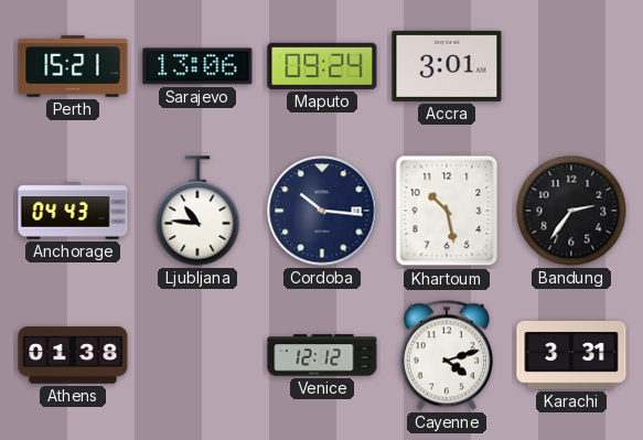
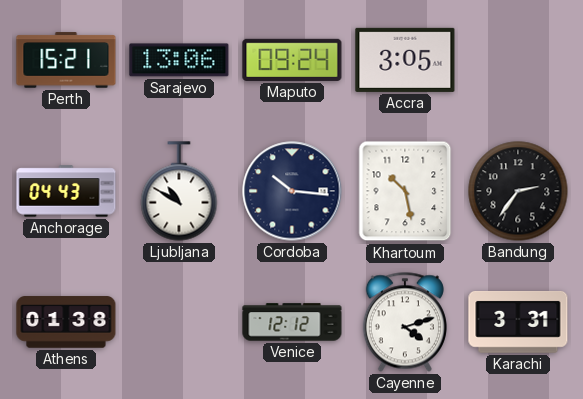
Accra: 3:01 -> 3:05 (405, 60)
Ljubljana: 10:46 -> 10:50 (179, 191)
